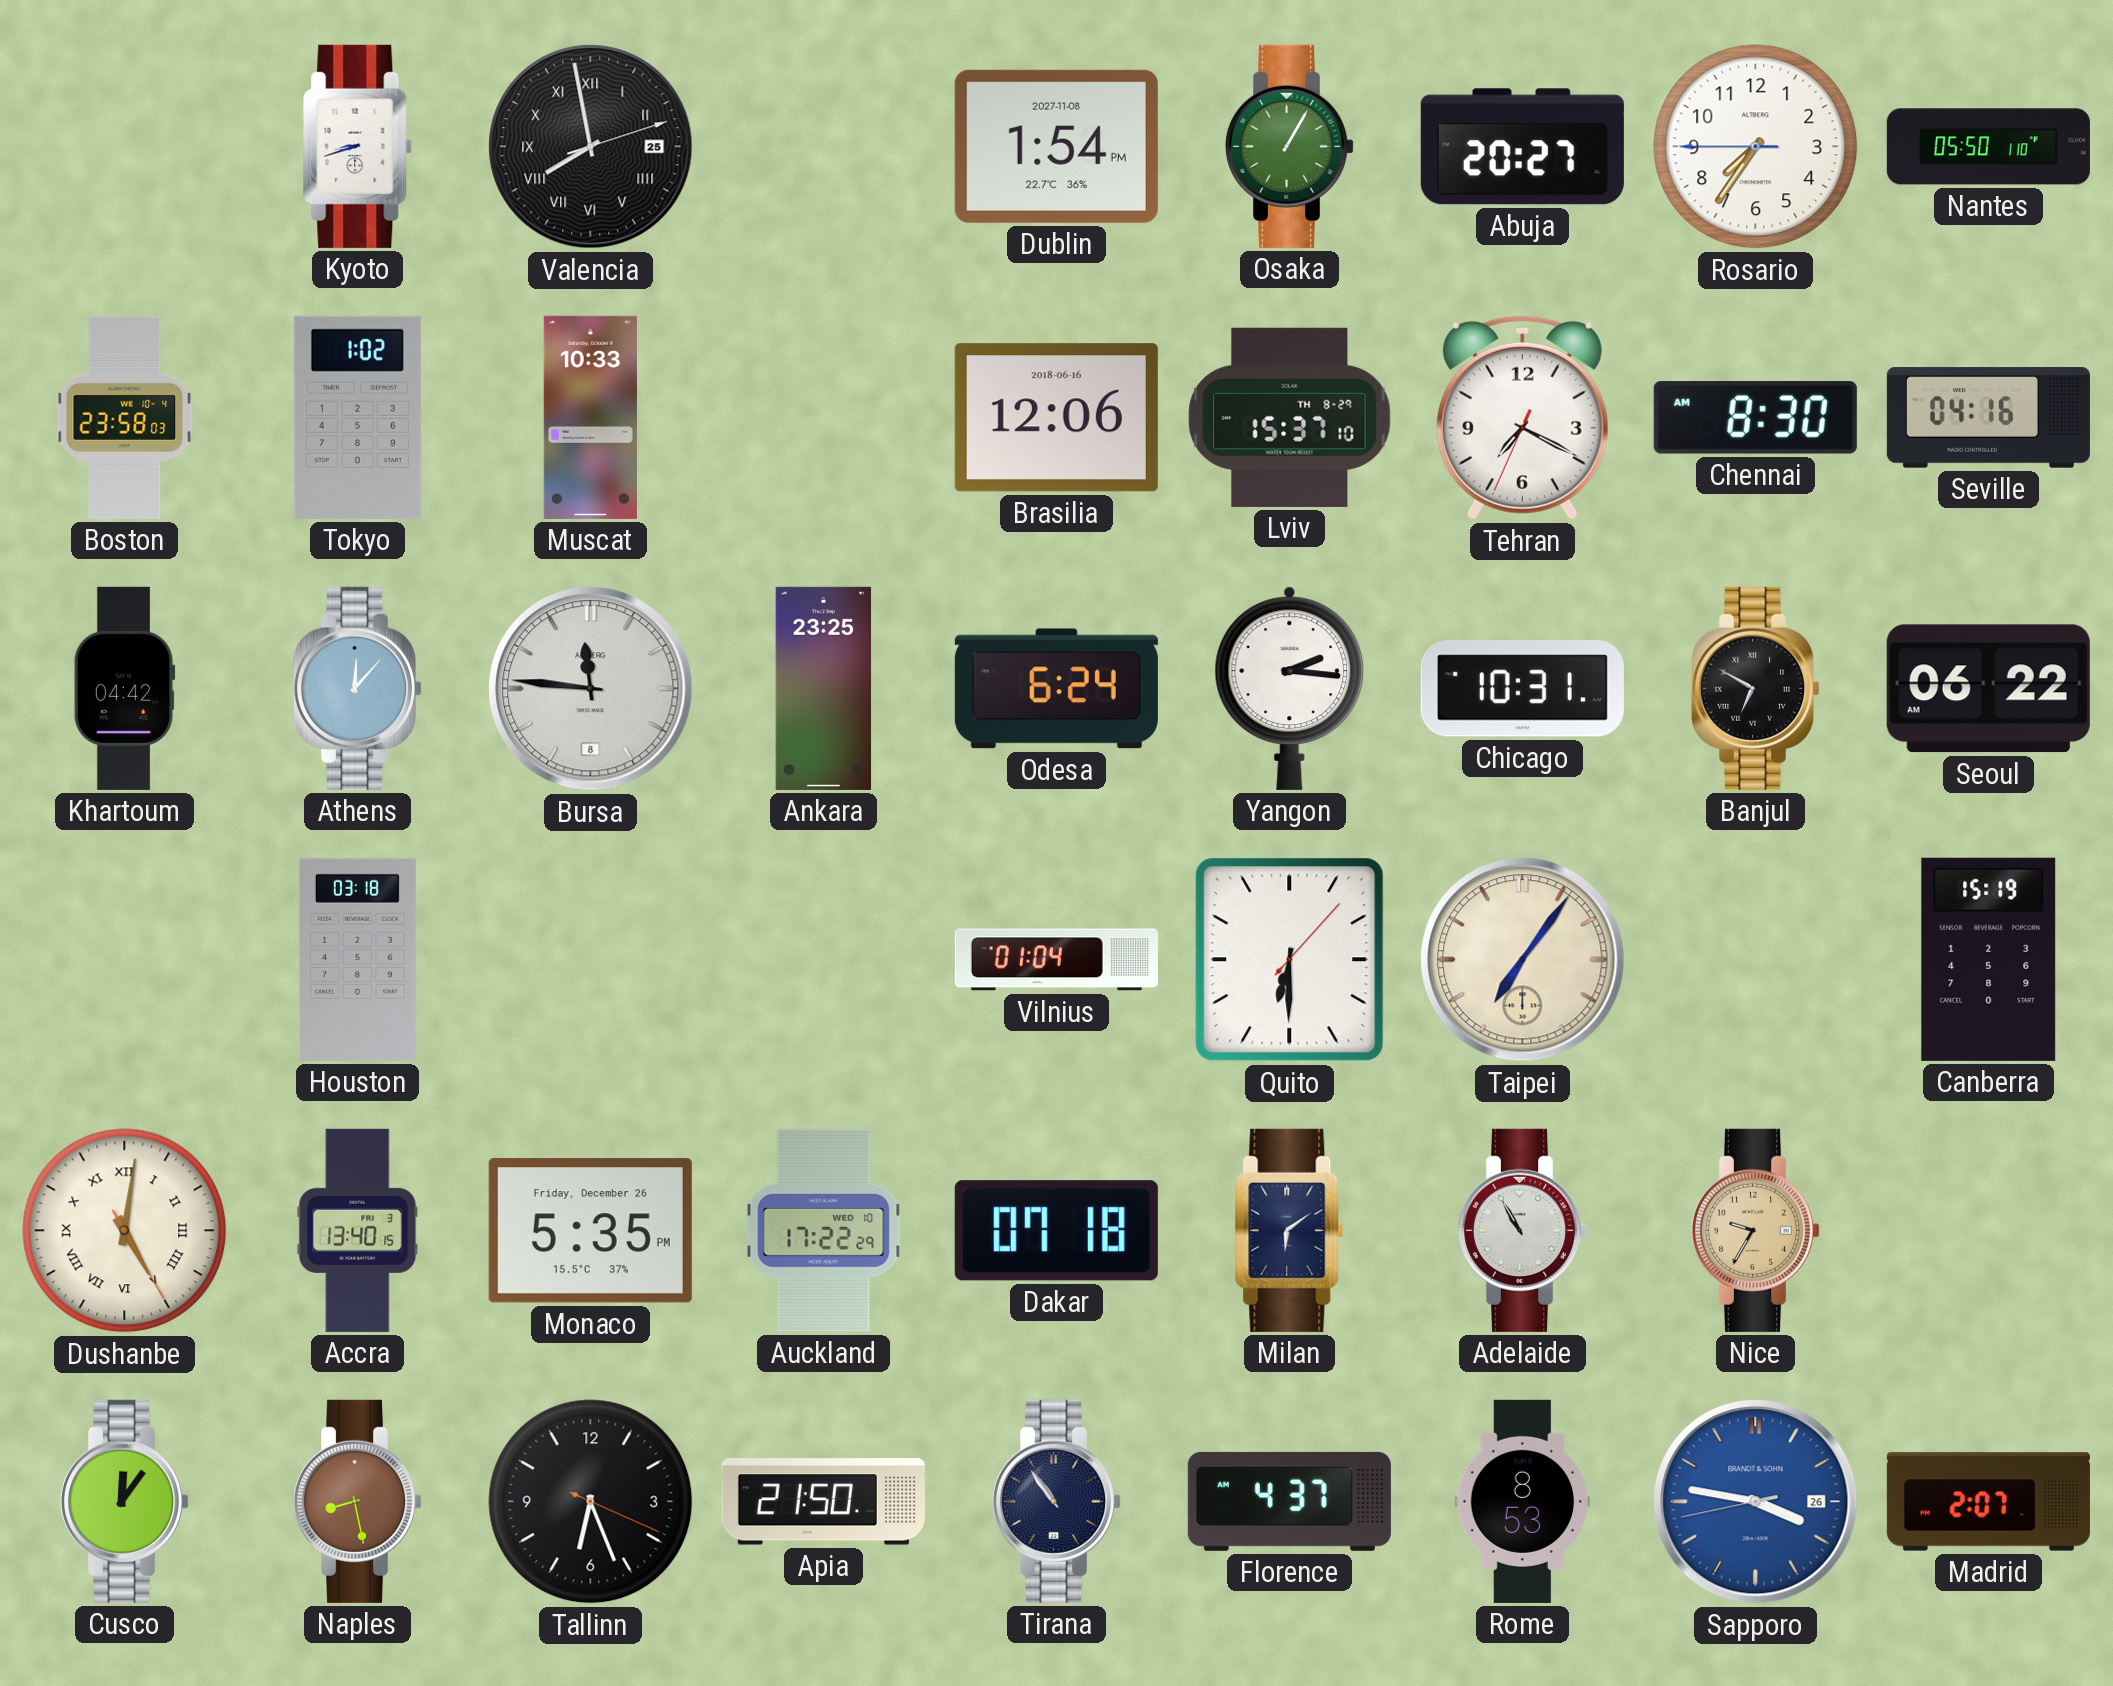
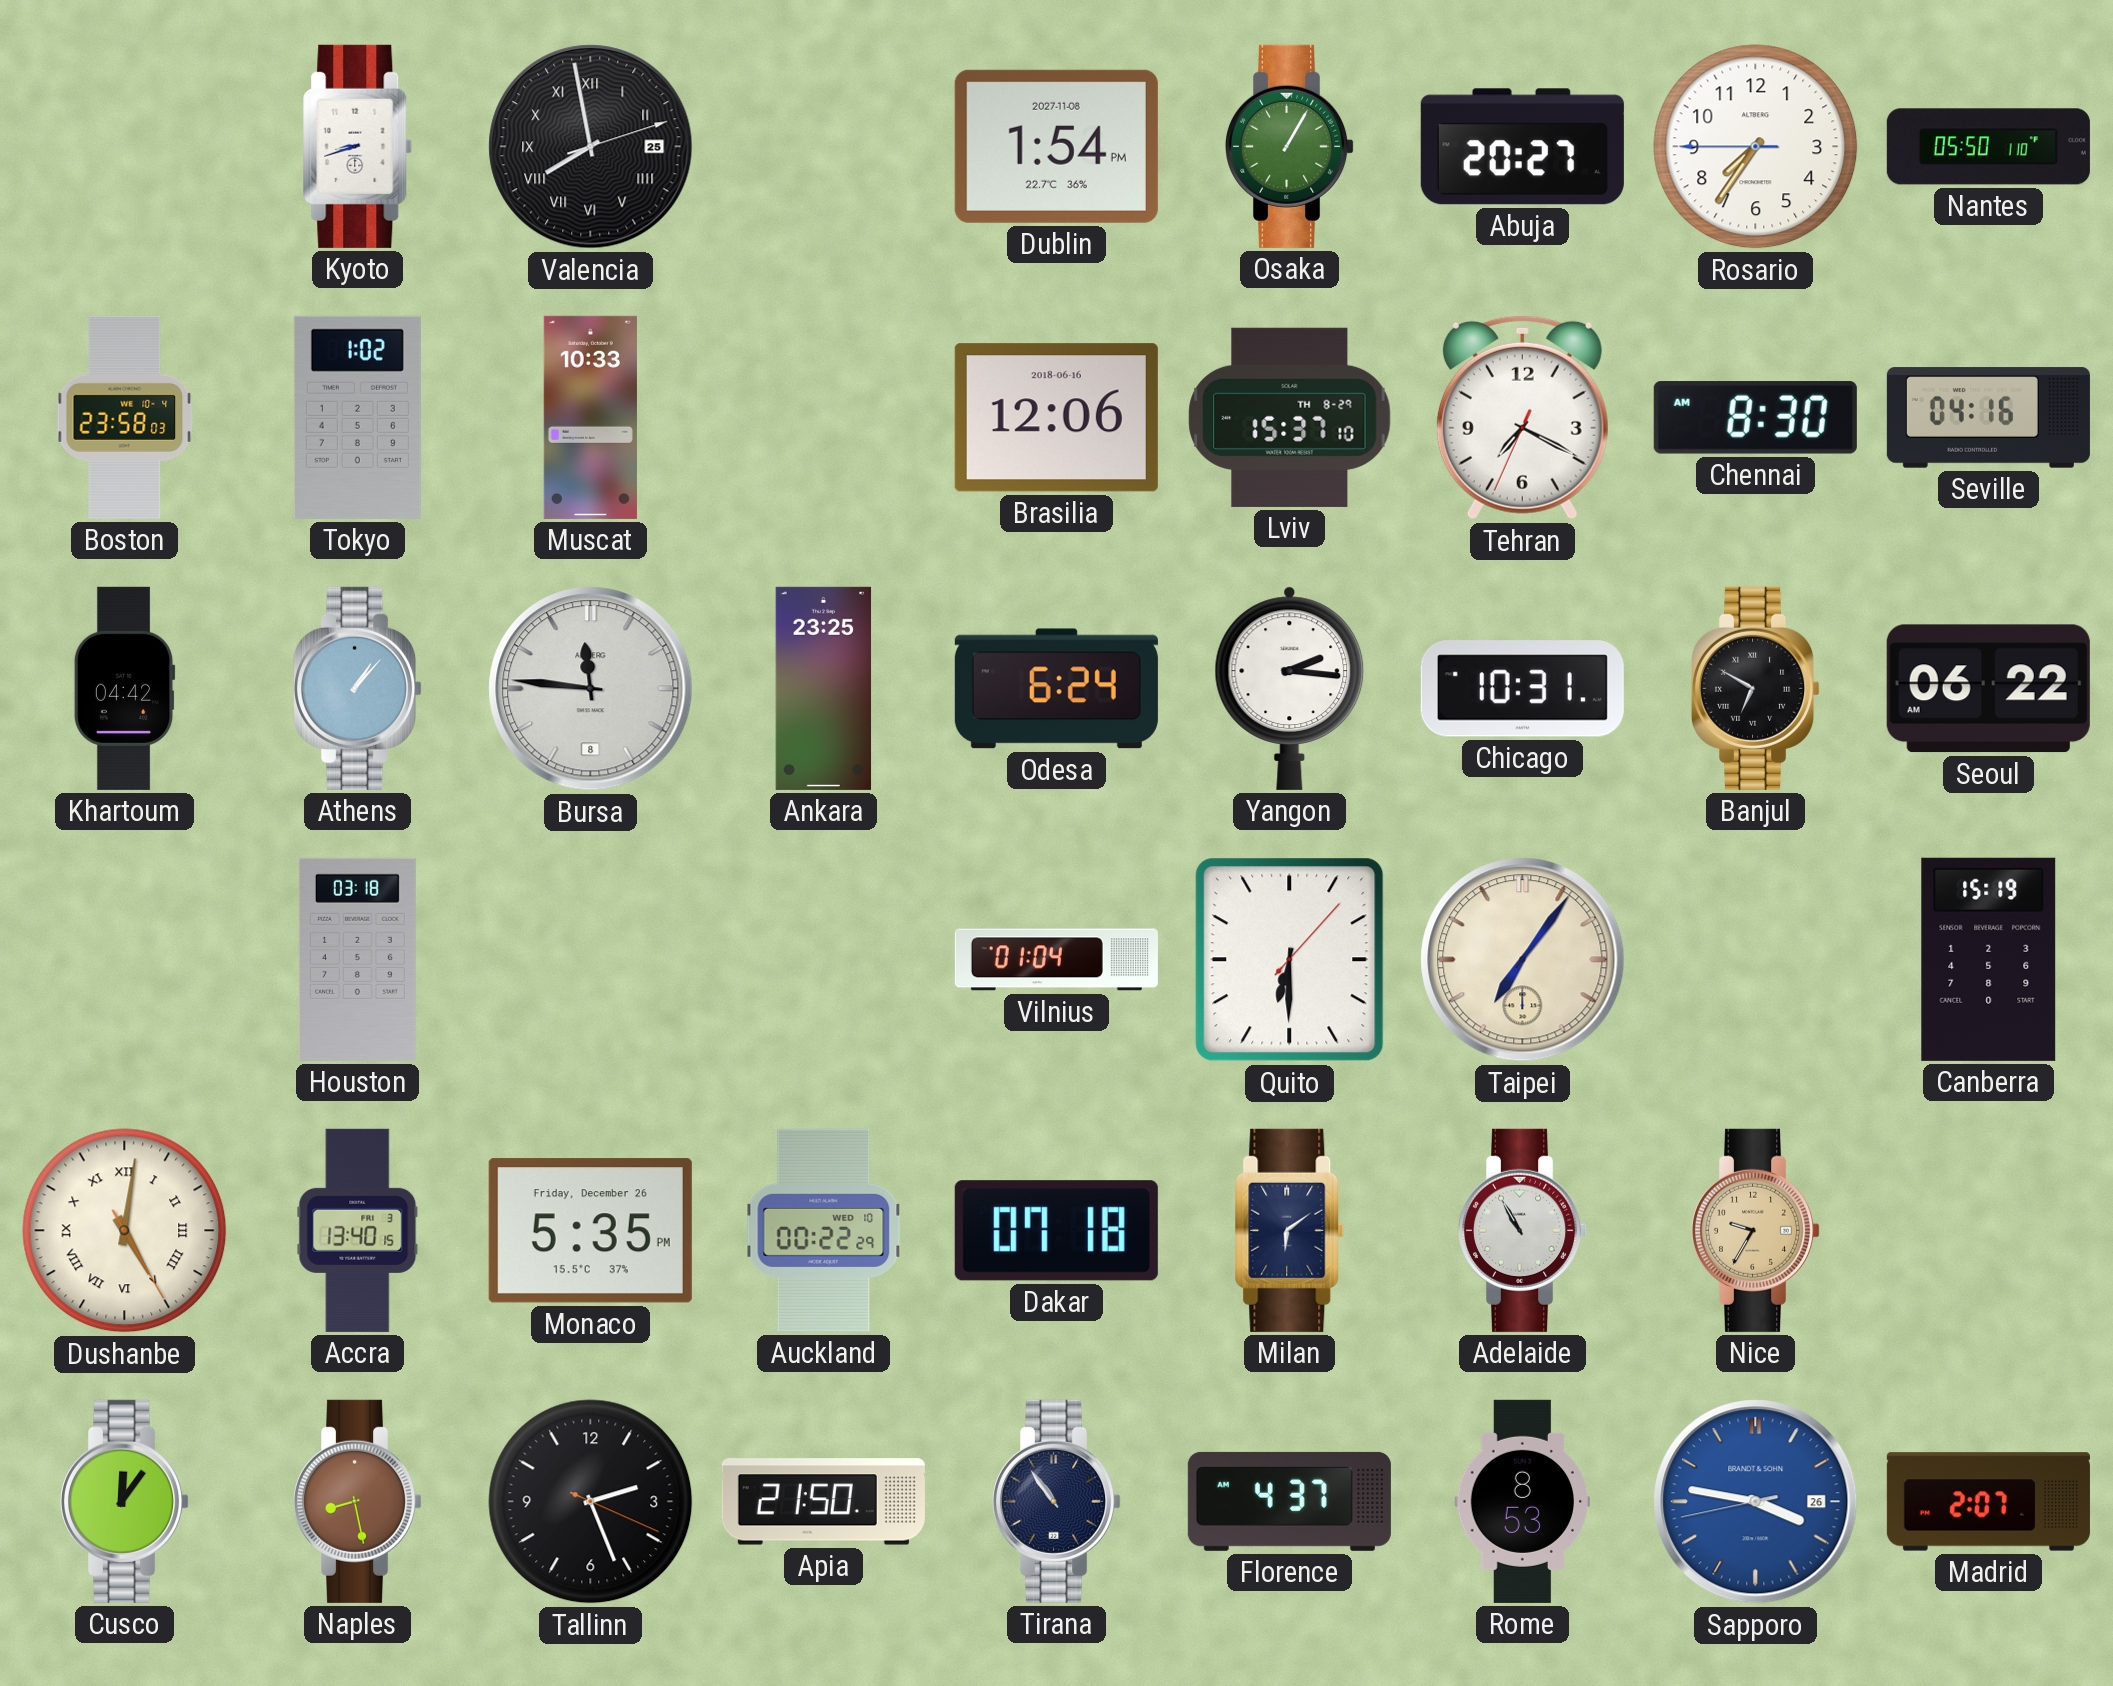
Athens: 12:07 -> 1:07 (359, 688)
Auckland: 17:22 -> 00:22 (824, 1230)
Tallinn: 6:26 -> 2:26 (591, 1502)
